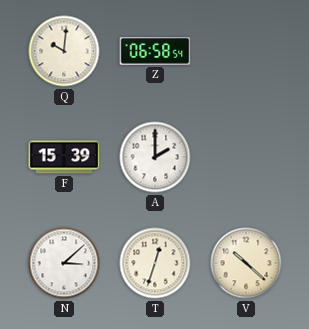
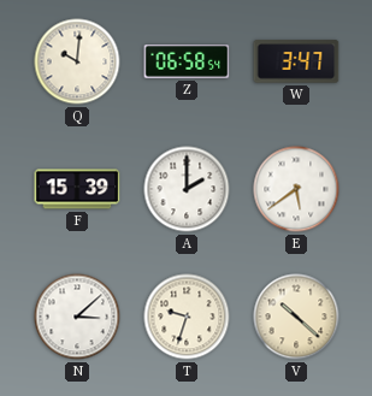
W: none -> 3:47 (296, 61)
E: none -> 5:39 (296, 189)
T: 12:33 -> 9:33 (187, 317)
